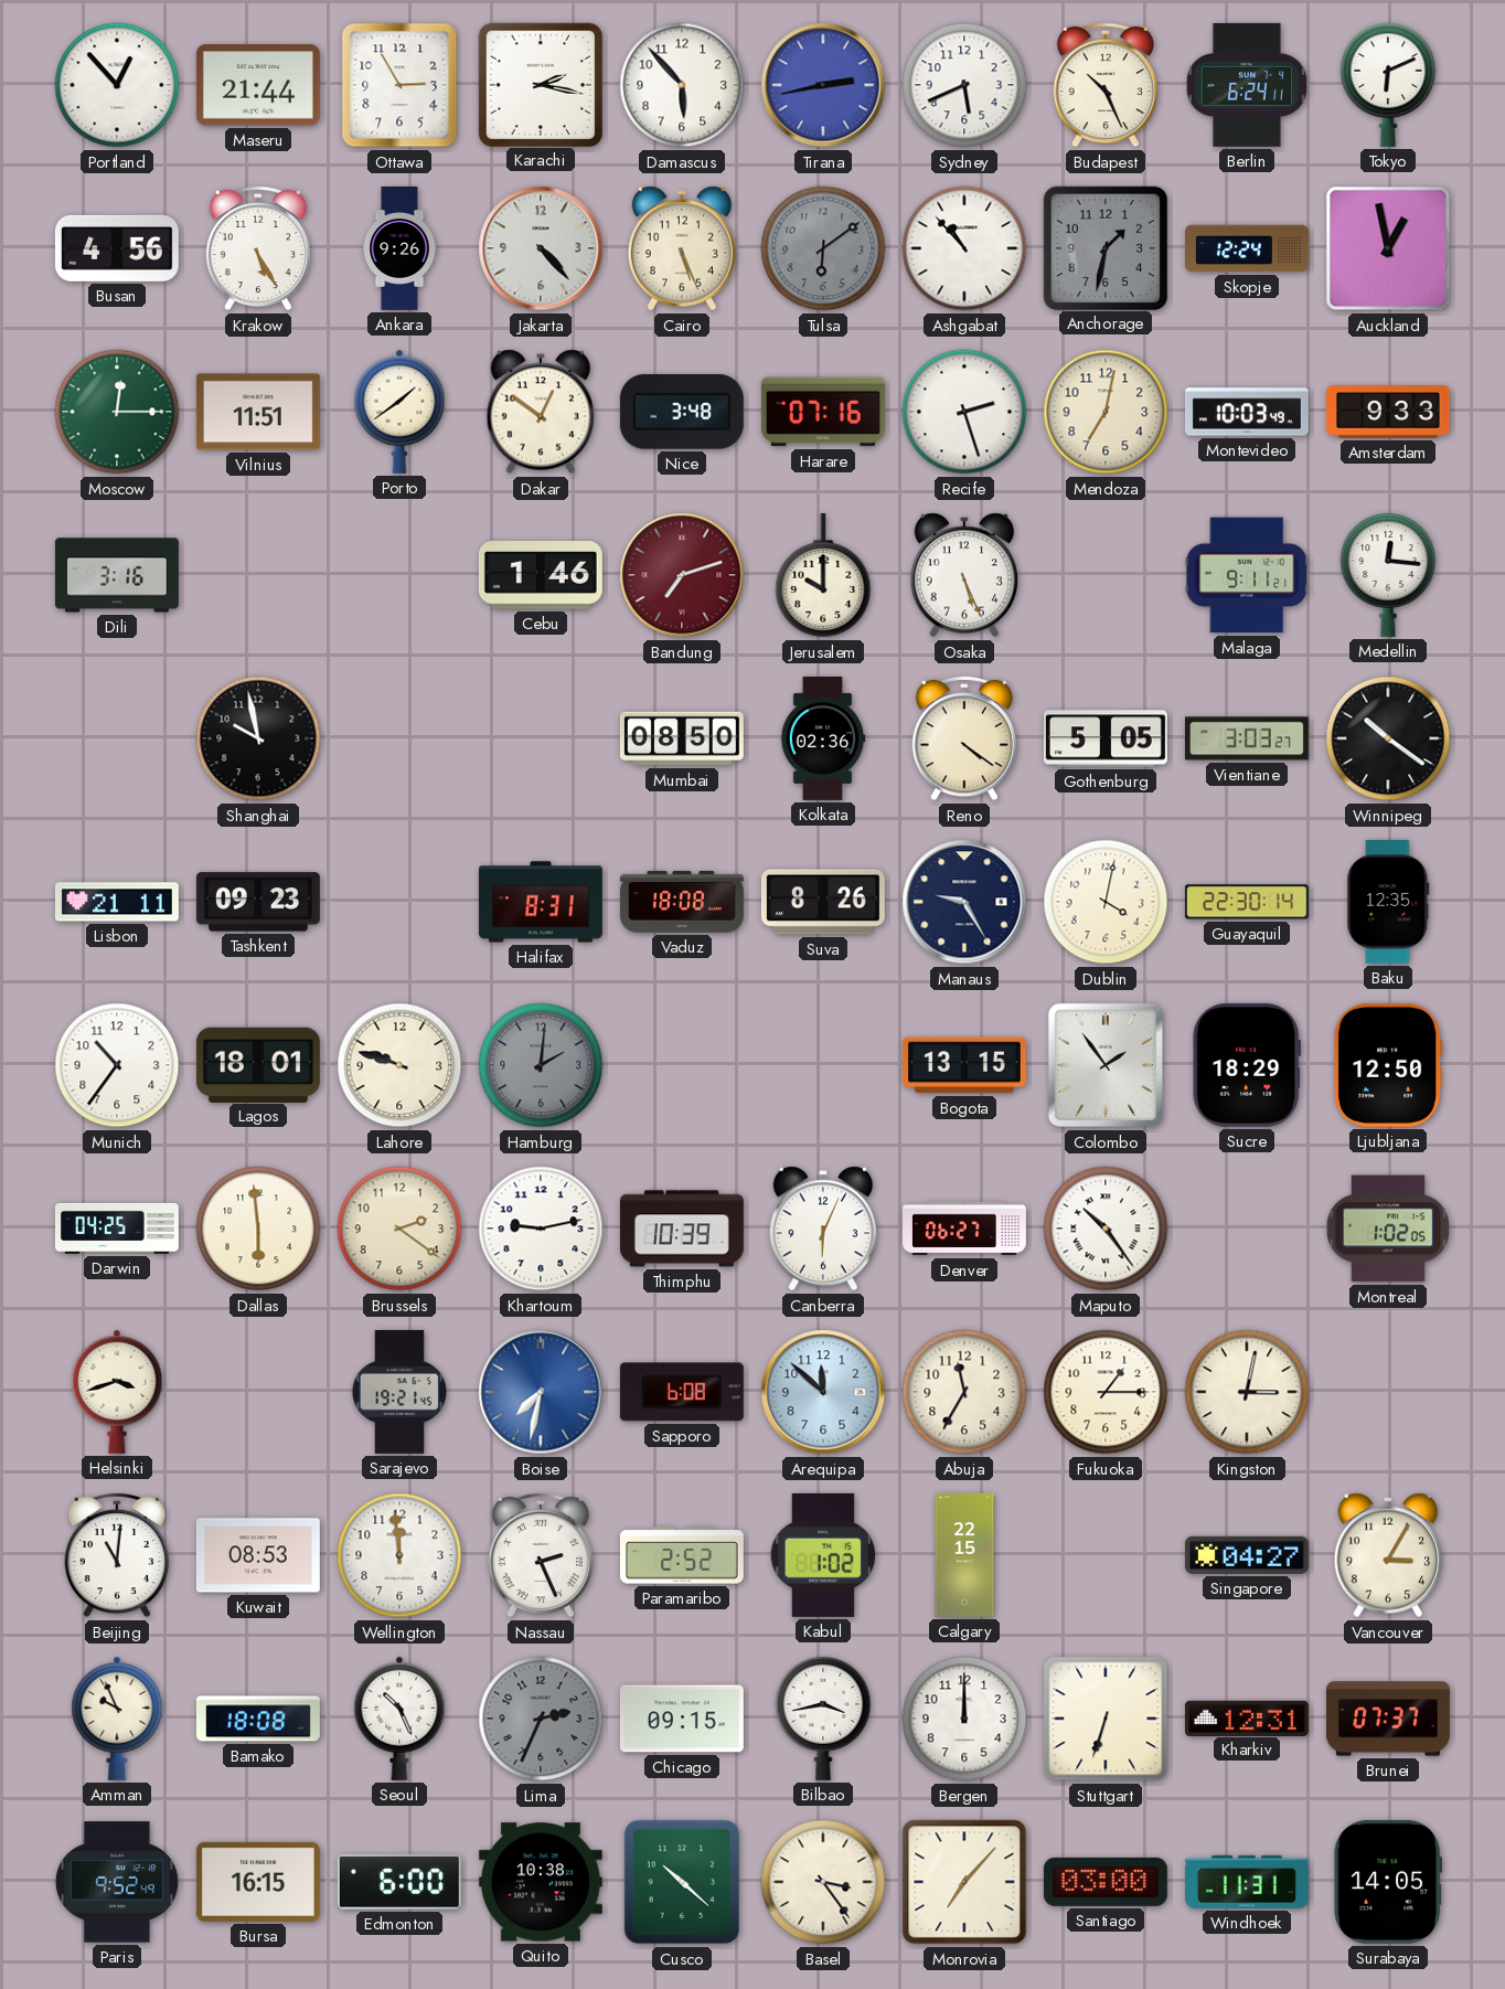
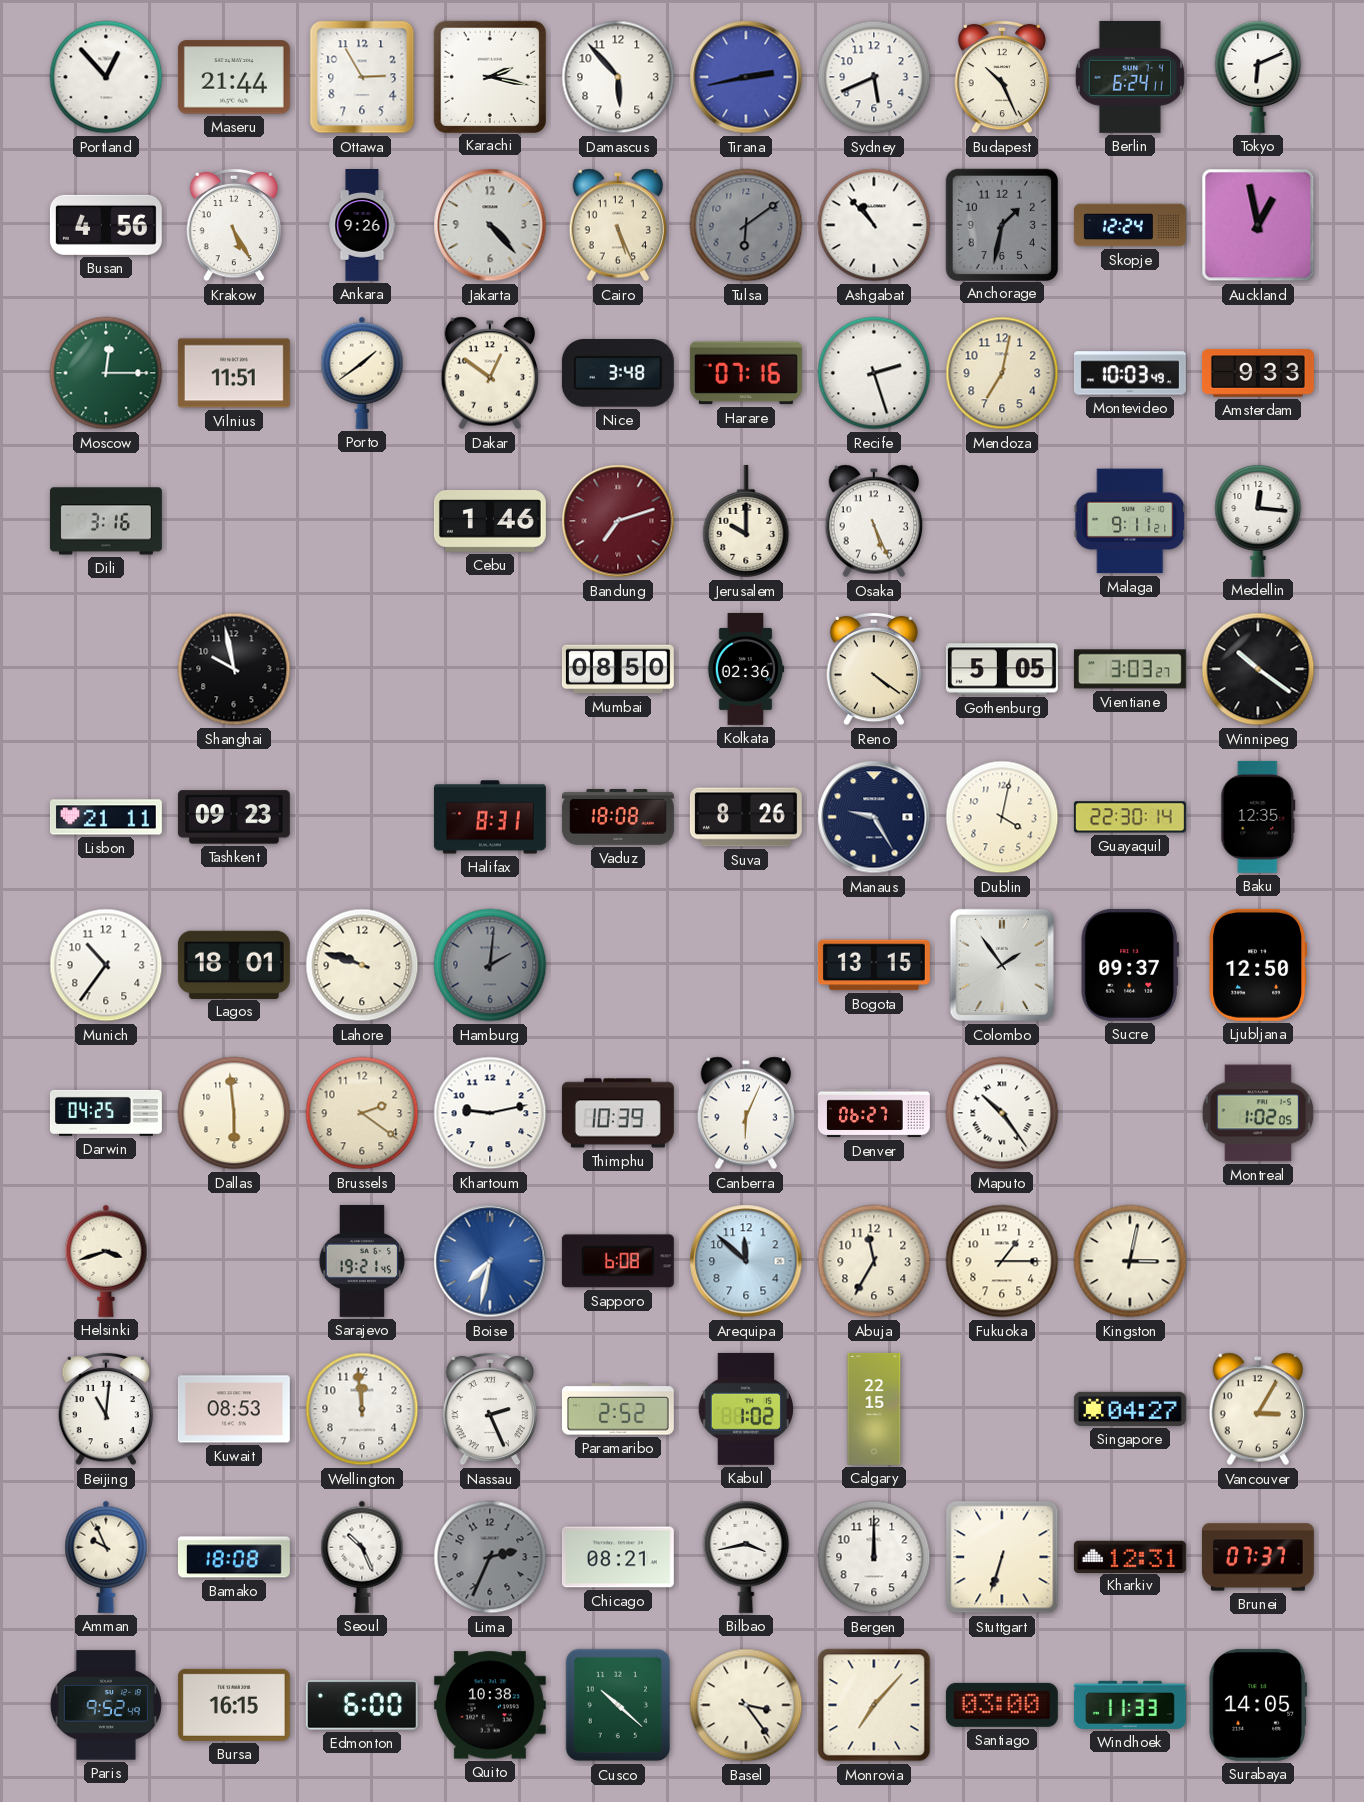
Sucre: 18:29 -> 09:37 (1130, 965)
Chicago: 09:15 -> 08:21 (618, 1557)
Windhoek: 11:31 -> 11:33 (1130, 1705)
